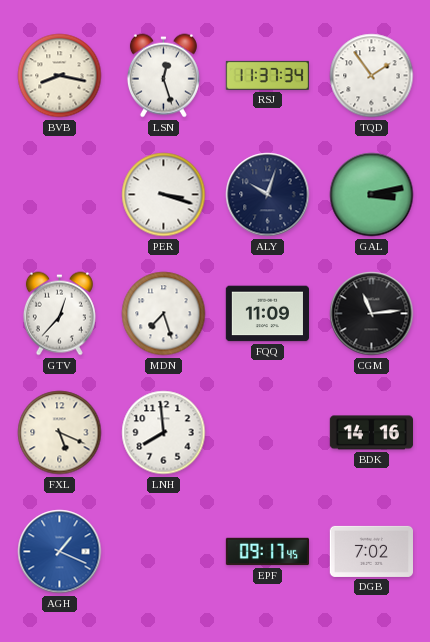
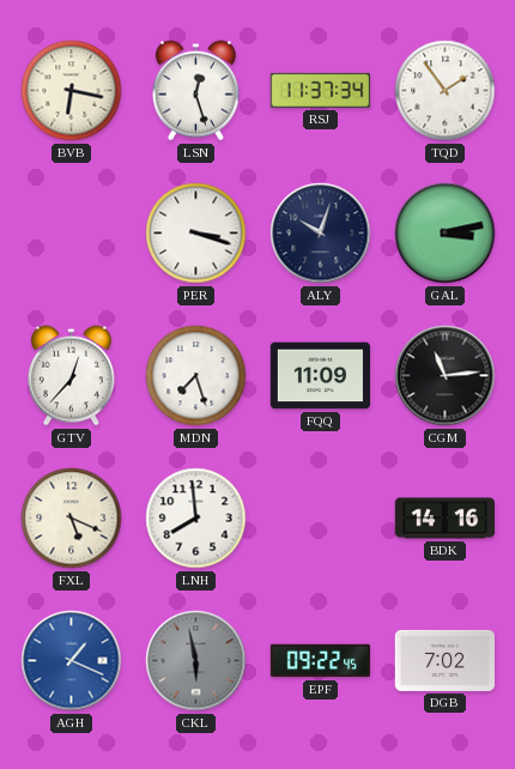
BVB: 8:17 -> 6:17 (72, 91)
CKL: none -> 5:58 (196, 661)
EPF: 09:17 -> 09:22 (320, 661)
